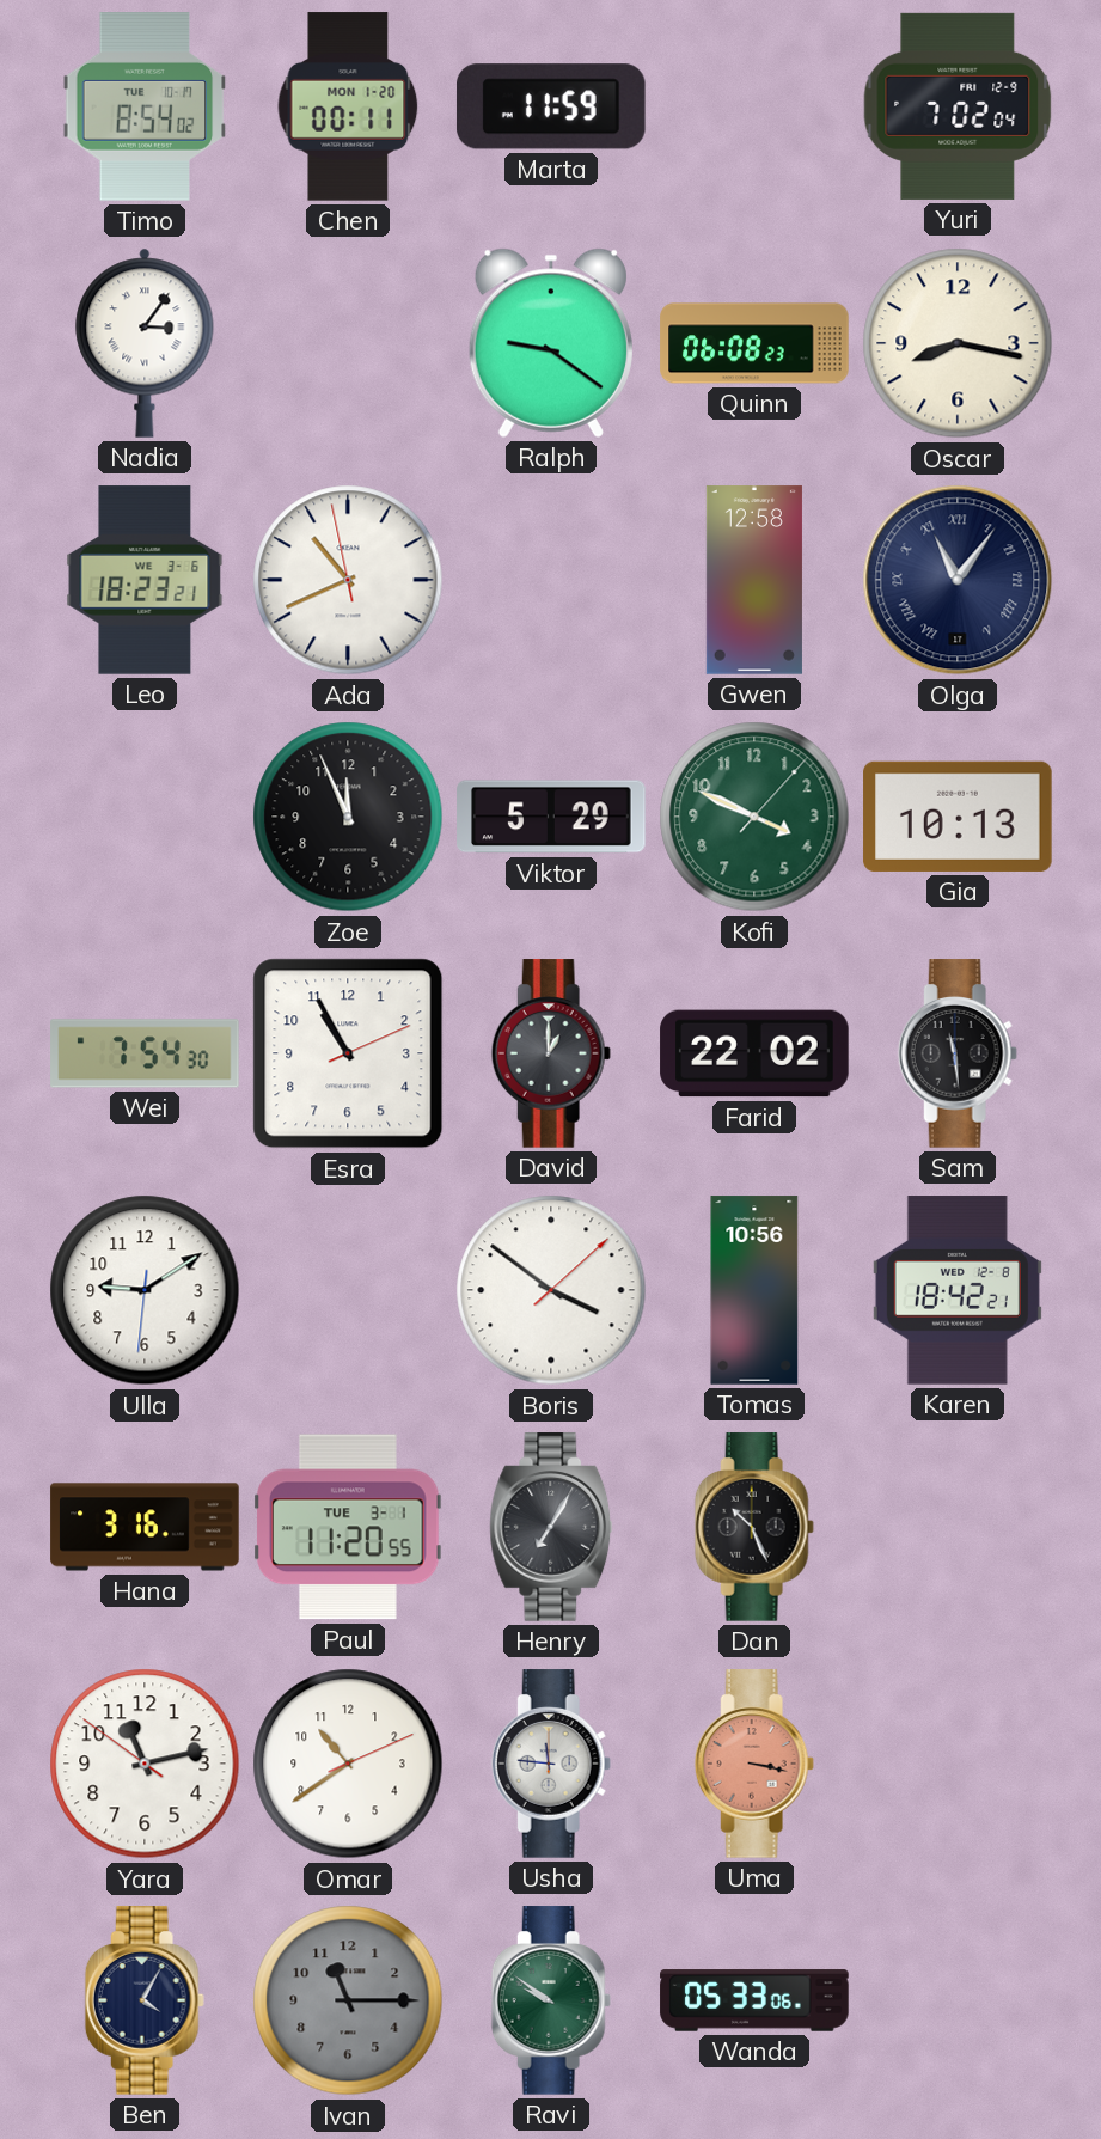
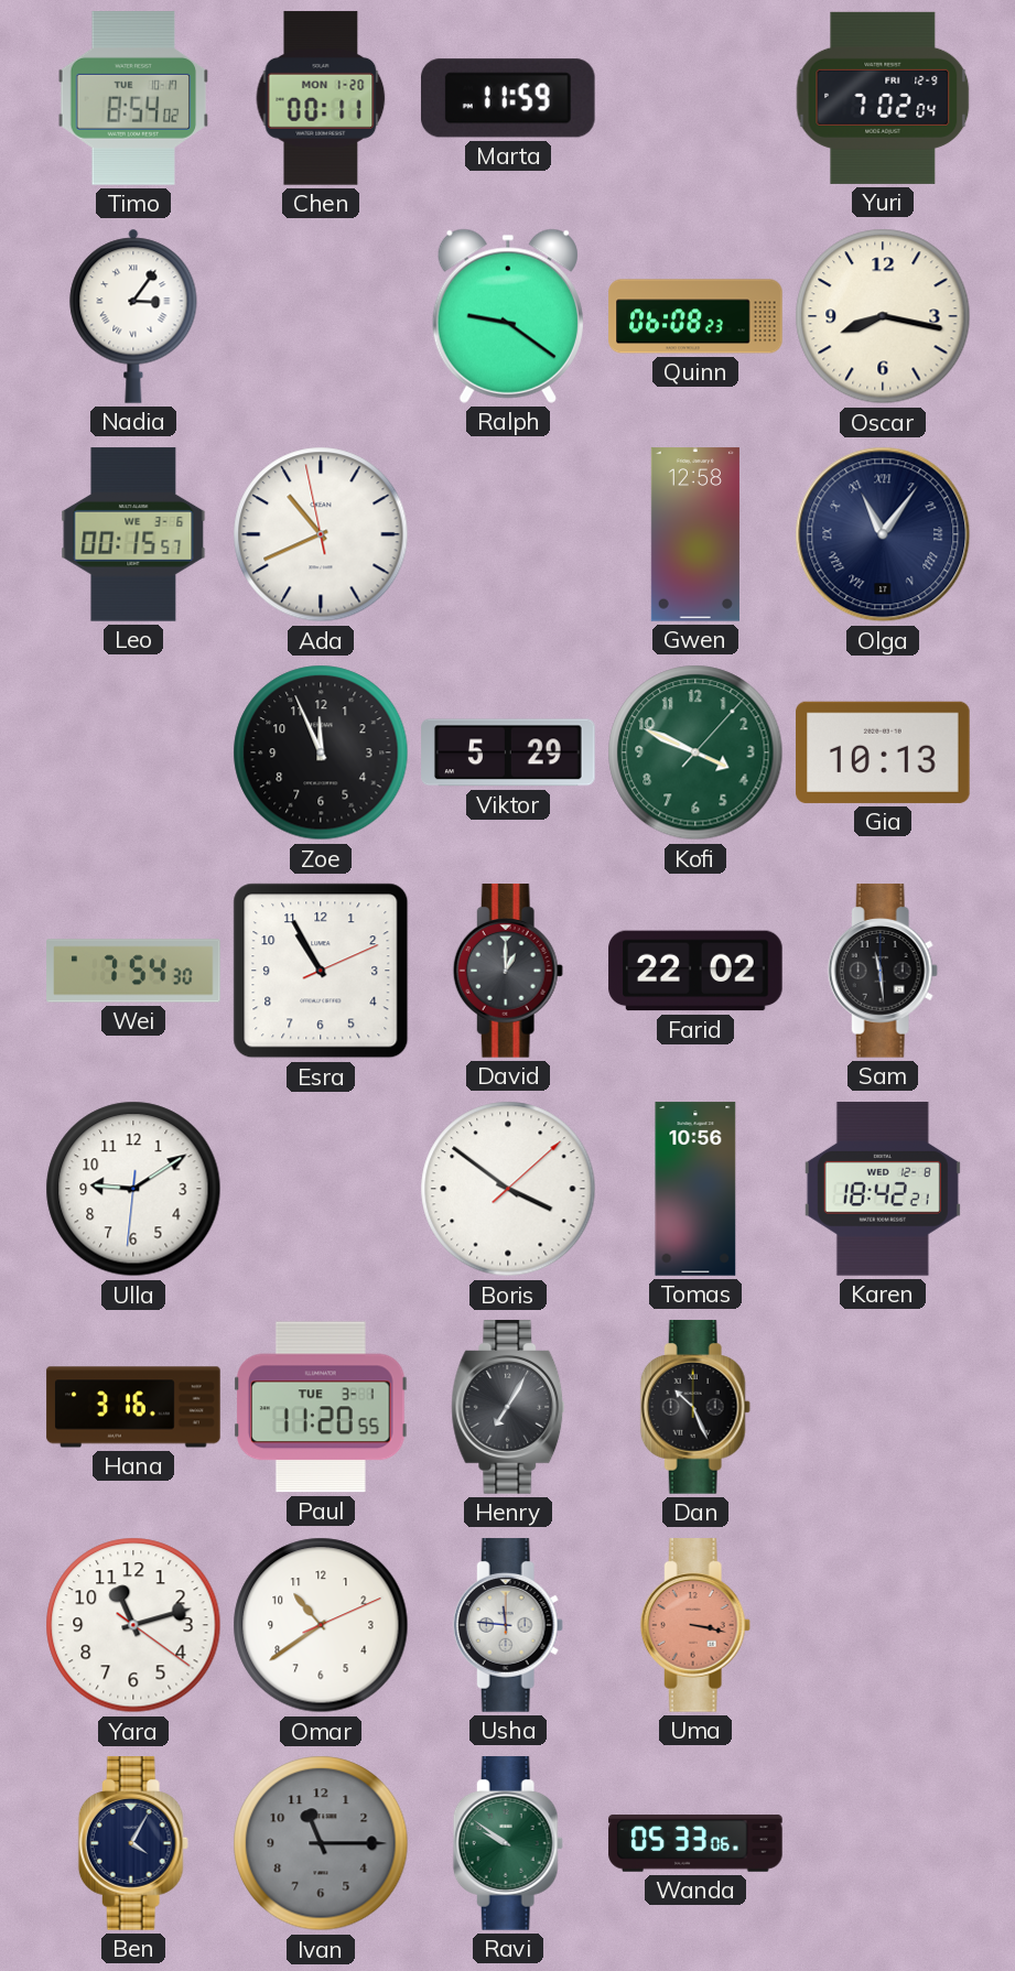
Leo: 18:23 -> 00:15 (133, 534)
Yara: 11:12:51 -> 11:12:21 (133, 1625)
